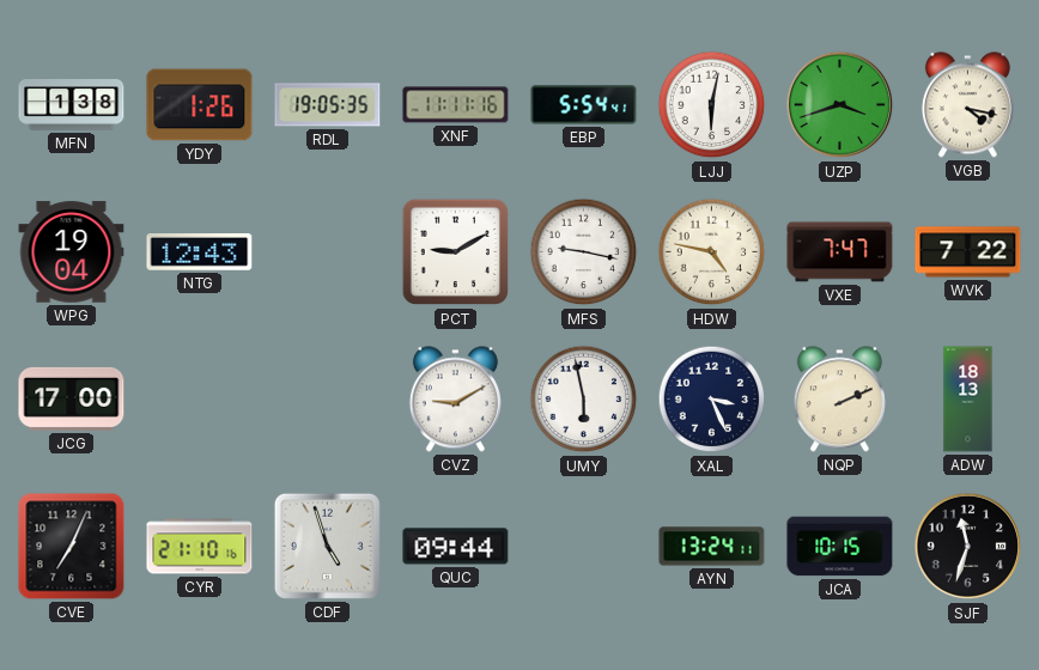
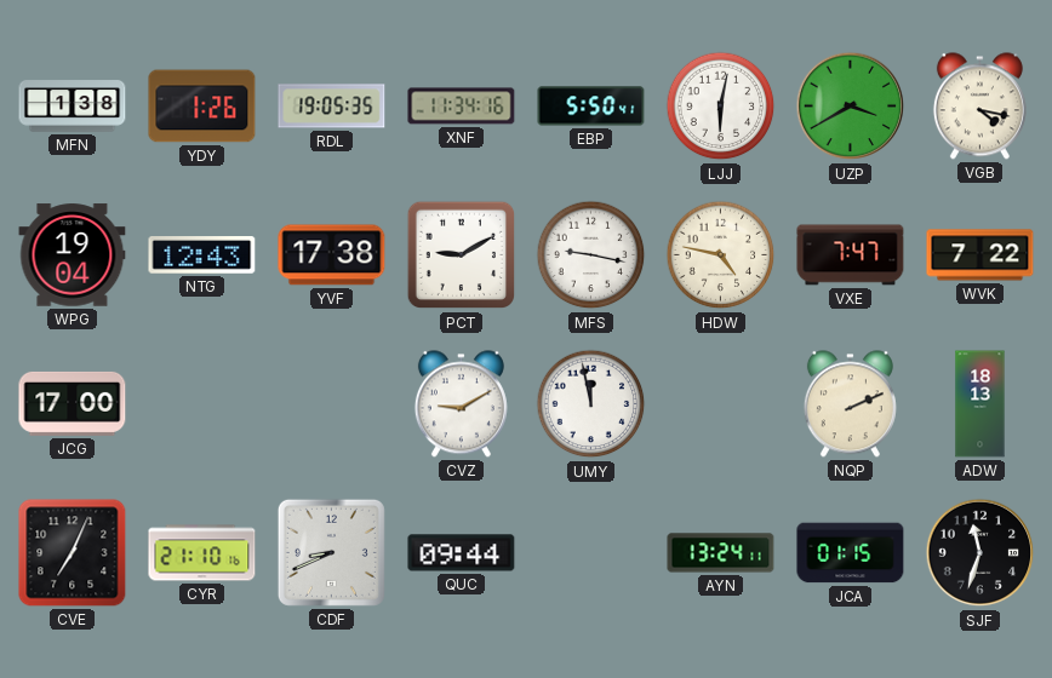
XNF: 11:11 -> 11:34 (462, 107)
EBP: 5:54 -> 5:50 (591, 107)
UZP: 3:42 -> 3:40 (851, 107)
YVF: none -> 17:38 (332, 255)
UMY: 5:58 -> 11:58 (591, 404)
XAL: 3:26 -> none (712, 400)
CDF: 4:57 -> 8:41 (331, 552)
JCA: 10:15 -> 01:15 (851, 553)
